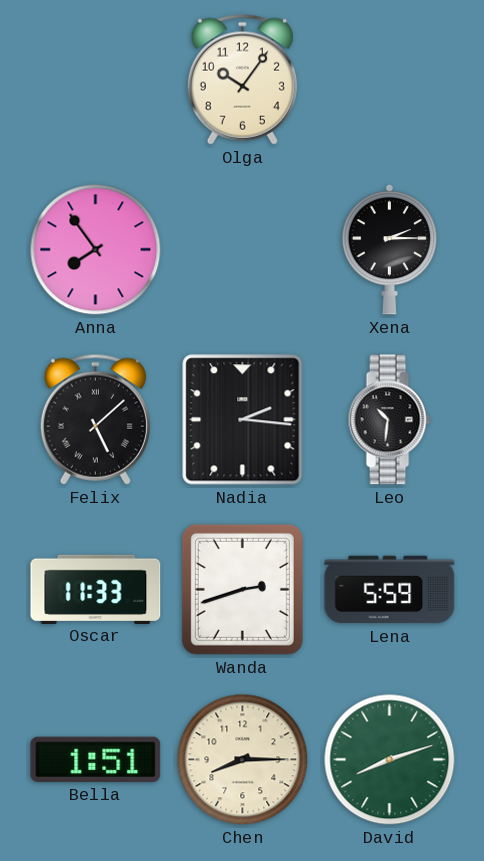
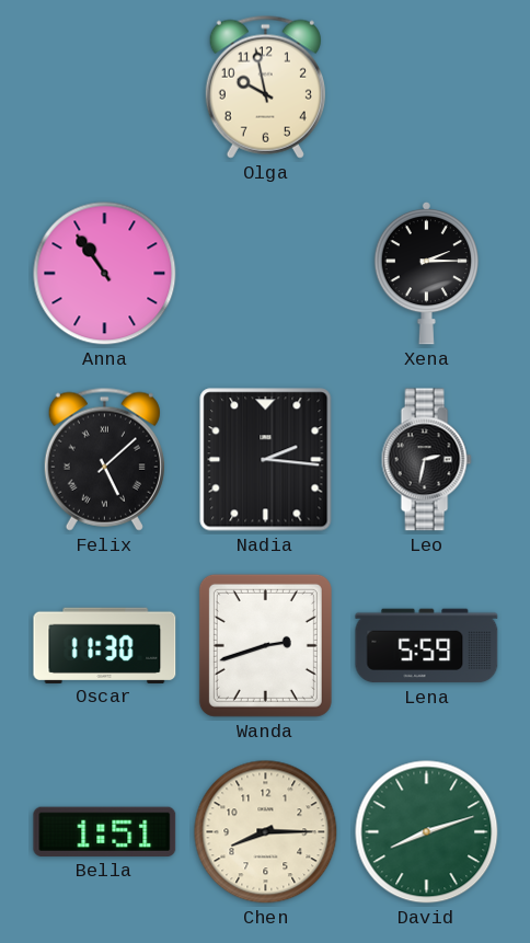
Olga: 10:06 -> 9:58 (265, 87)
Anna: 7:54 -> 10:54 (105, 274)
Leo: 10:31 -> 2:32 (426, 460)
Oscar: 11:33 -> 11:30 (105, 645)
